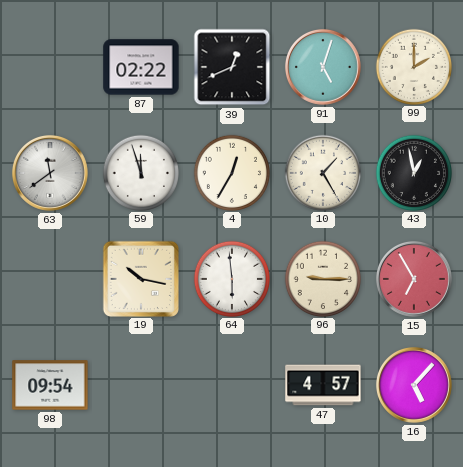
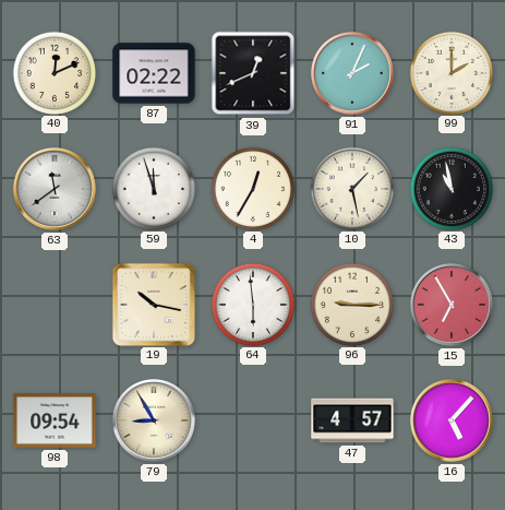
40: none -> 12:11 (53, 72)
91: 5:03 -> 2:04 (352, 73)
10: 1:25 -> 1:28 (351, 188)
43: 12:58 -> 10:58 (450, 188)
79: none -> 8:55 (154, 420)
